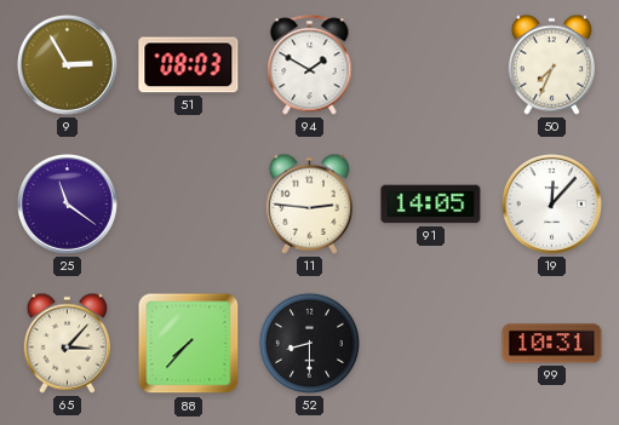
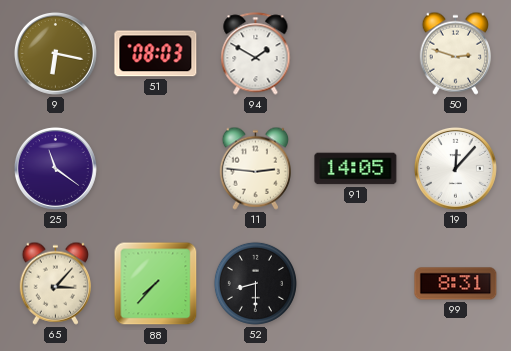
9: 2:55 -> 6:17 (55, 53)
50: 7:34 -> 2:48 (455, 53)
99: 10:31 -> 8:31 (456, 284)
